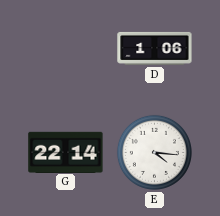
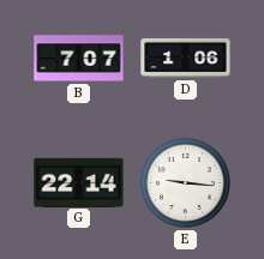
B: none -> 7:07 (79, 59)
E: 4:16 -> 9:16 (185, 182)
